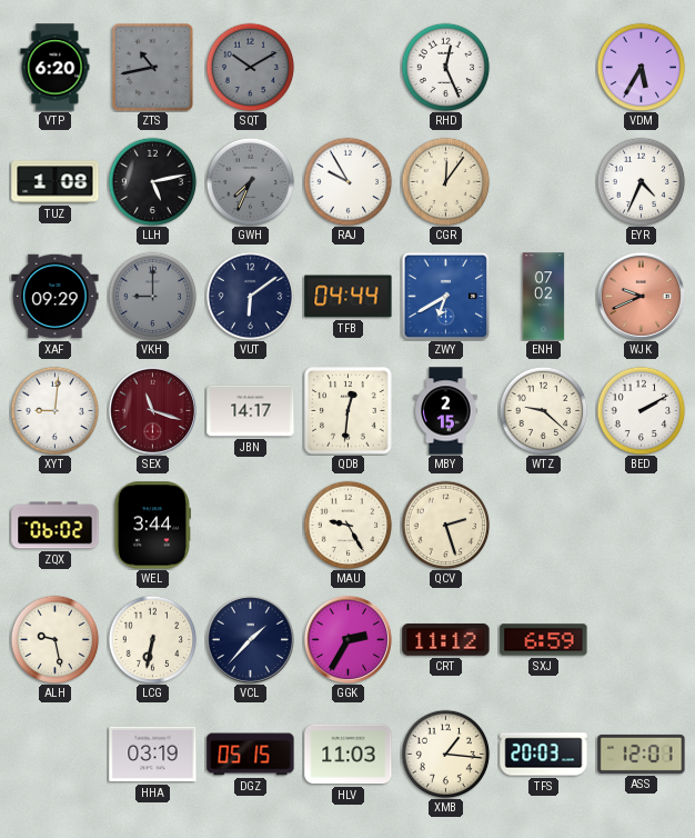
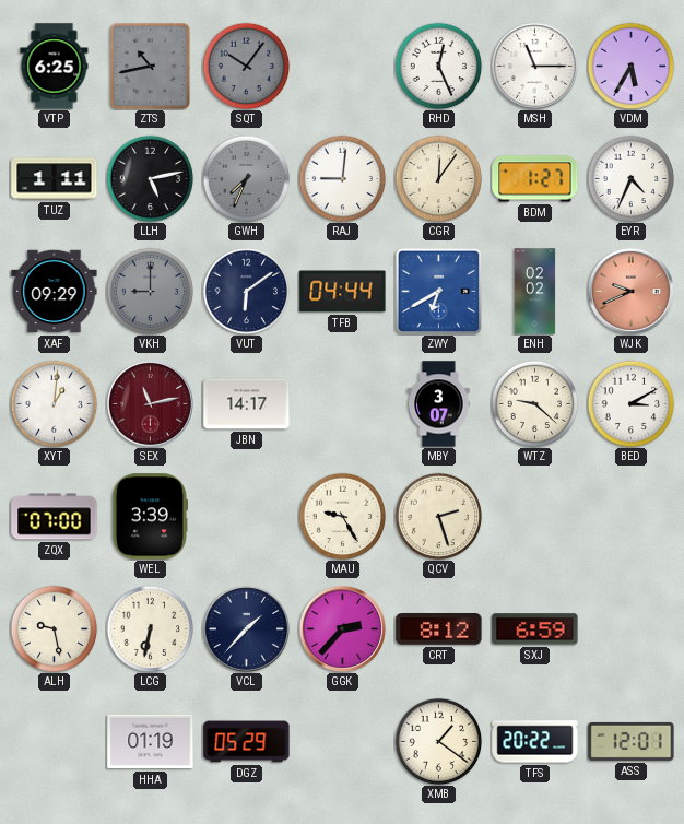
VTP: 6:20 -> 6:25 (55, 67)
SQT: 10:10 -> 10:06 (246, 66)
MSH: none -> 11:15 (534, 66)
TUZ: 1:08 -> 1:11 (55, 179)
RAJ: 9:55 -> 9:01 (342, 178)
BDM: none -> 1:27 (535, 179)
ENH: 07:02 -> 02:02 (535, 292)
XYT: 9:01 -> 1:01 (54, 403)
SEX: 11:18 -> 11:13 (150, 403)
QDB: 12:31 -> none (349, 411)
MBY: 2:15 -> 3:07 (439, 404)
BED: 2:10 -> 3:10 (630, 403)
ZQX: 06:02 -> 07:00 (55, 517)
WEL: 3:44 -> 3:39 (151, 517)
GGK: 2:35 -> 2:37 (342, 628)
CRT: 11:12 -> 8:12 (439, 629)
HHA: 03:19 -> 01:19 (151, 742)
DGZ: 05:15 -> 05:29 (247, 742)
HLV: 11:03 -> none (349, 755)
XMB: 1:16 -> 1:21 (438, 741)
TFS: 20:03 -> 20:22 (535, 742)
